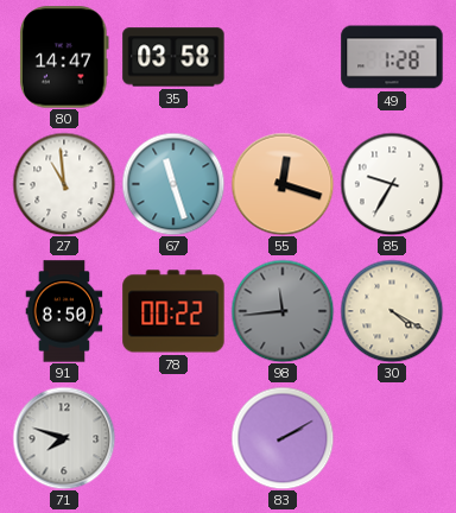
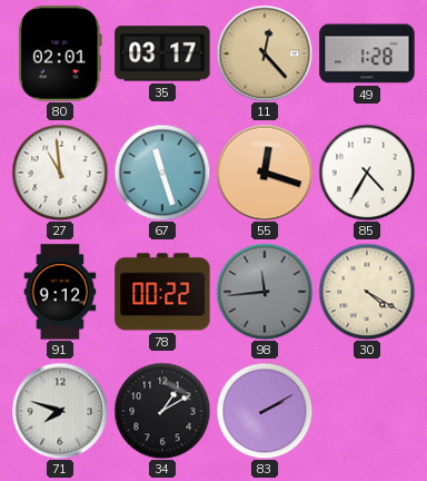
80: 14:47 -> 02:01 (60, 53)
35: 03:58 -> 03:17 (162, 53)
11: none -> 12:23 (265, 53)
85: 9:35 -> 4:35 (367, 173)
91: 8:50 -> 9:12 (60, 292)
34: none -> 1:10 (162, 411)
